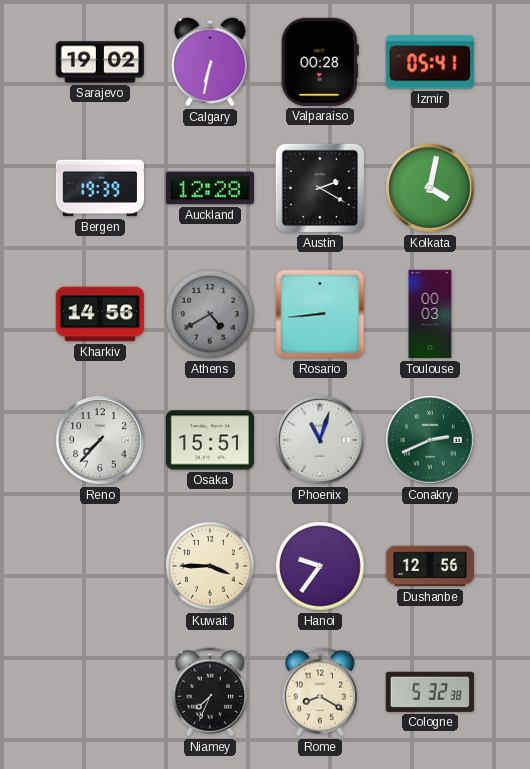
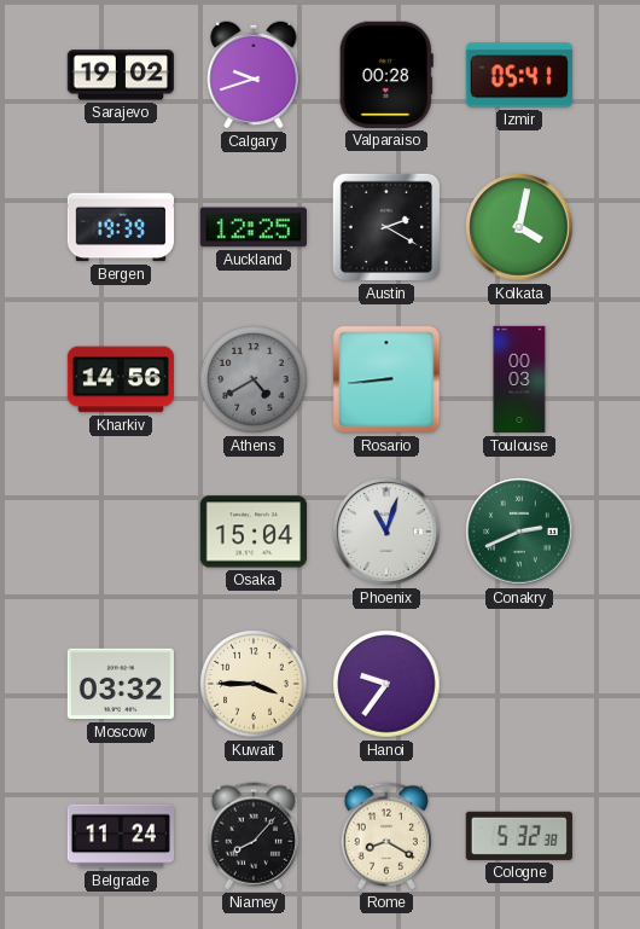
Calgary: 6:32 -> 9:42 (254, 75)
Auckland: 12:28 -> 12:25 (252, 227)
Reno: 7:37 -> none (100, 440)
Osaka: 15:51 -> 15:04 (252, 532)
Moscow: none -> 03:32 (121, 684)
Dushanbe: 12:56 -> none (430, 566)
Belgrade: none -> 11:24 (121, 836)
Niamey: 7:34 -> 8:07 (252, 836)
